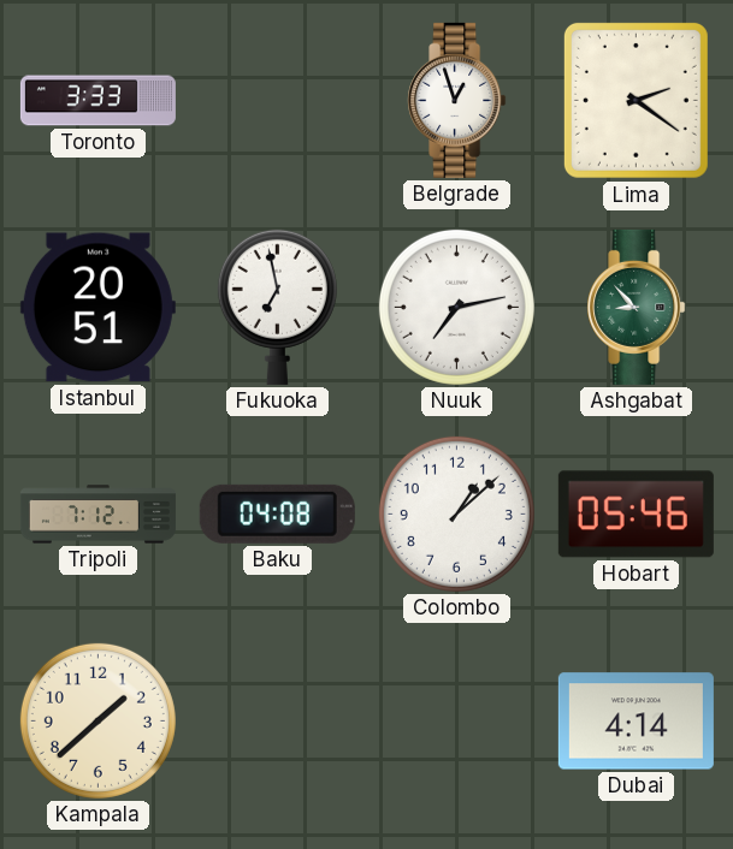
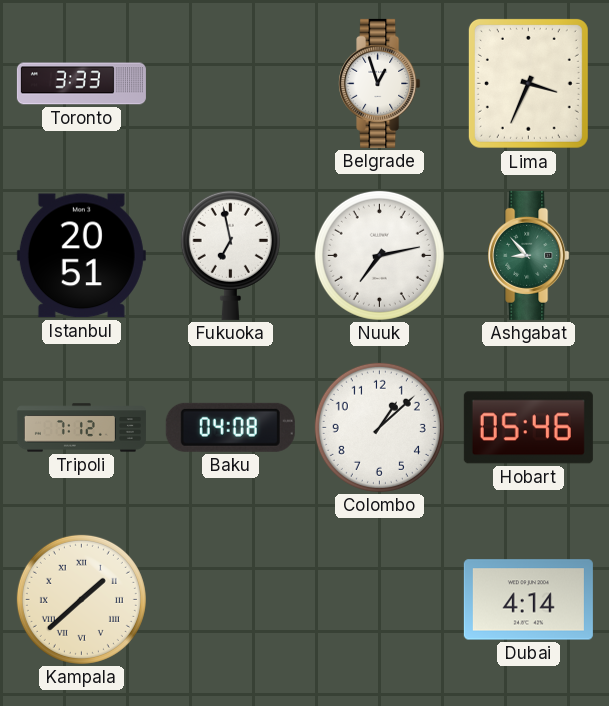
Lima: 2:21 -> 3:34 (528, 83)
Kampala numerals: Arabic -> Roman (81, 599)
